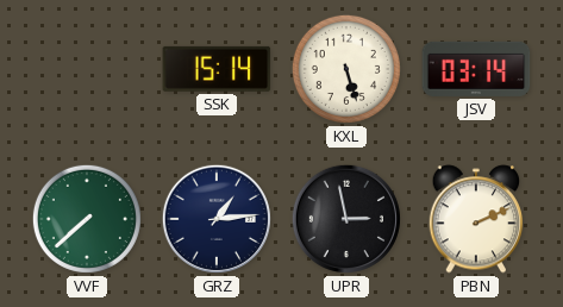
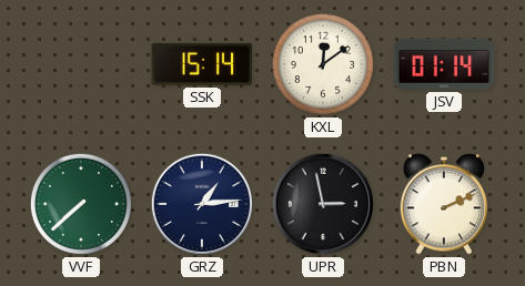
KXL: 5:27 -> 12:09 (323, 64)
JSV: 03:14 -> 01:14 (444, 64)
